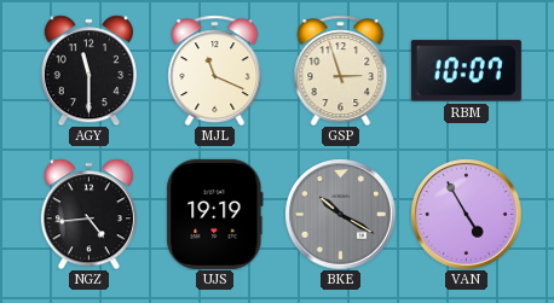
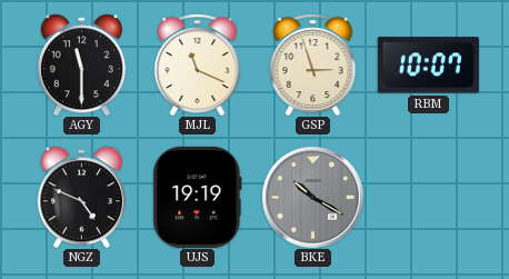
NGZ: 4:44 -> 4:49 (81, 197)
VAN: 4:55 -> none (466, 214)
